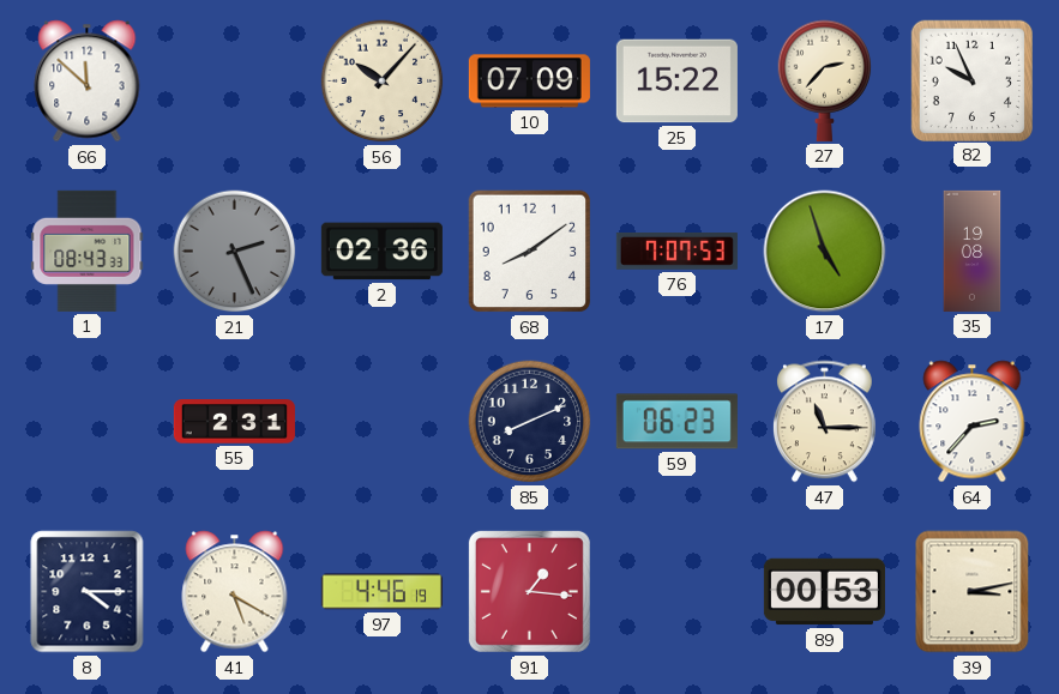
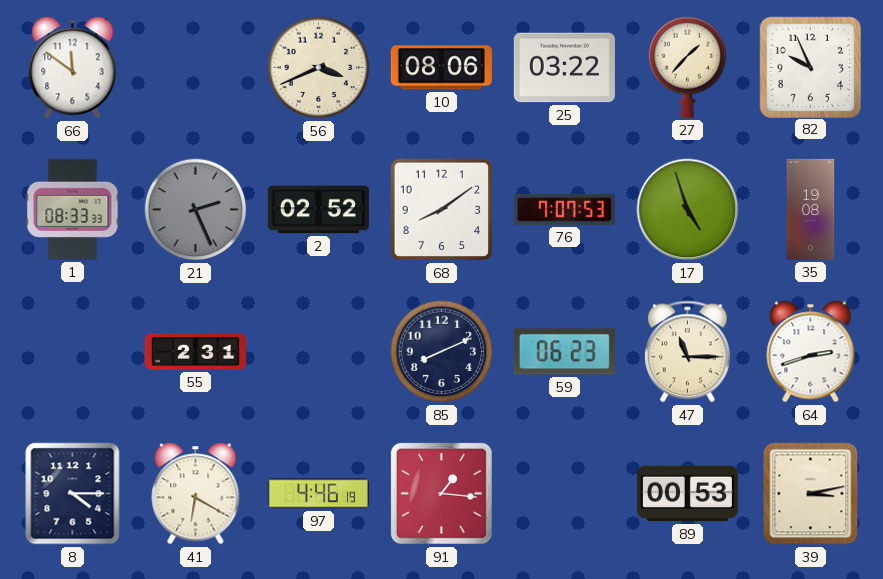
66: 11:52 -> 11:51 (73, 68)
56: 10:07 -> 3:41 (319, 68)
10: 07:09 -> 08:06 (441, 68)
25: 15:22 -> 03:22 (564, 68)
27: 2:37 -> 1:37 (688, 67)
1: 08:43 -> 08:33 (73, 209)
2: 02:36 -> 02:52 (318, 210)
64: 2:37 -> 2:42 (811, 352)
41: 5:20 -> 6:20 (196, 494)
